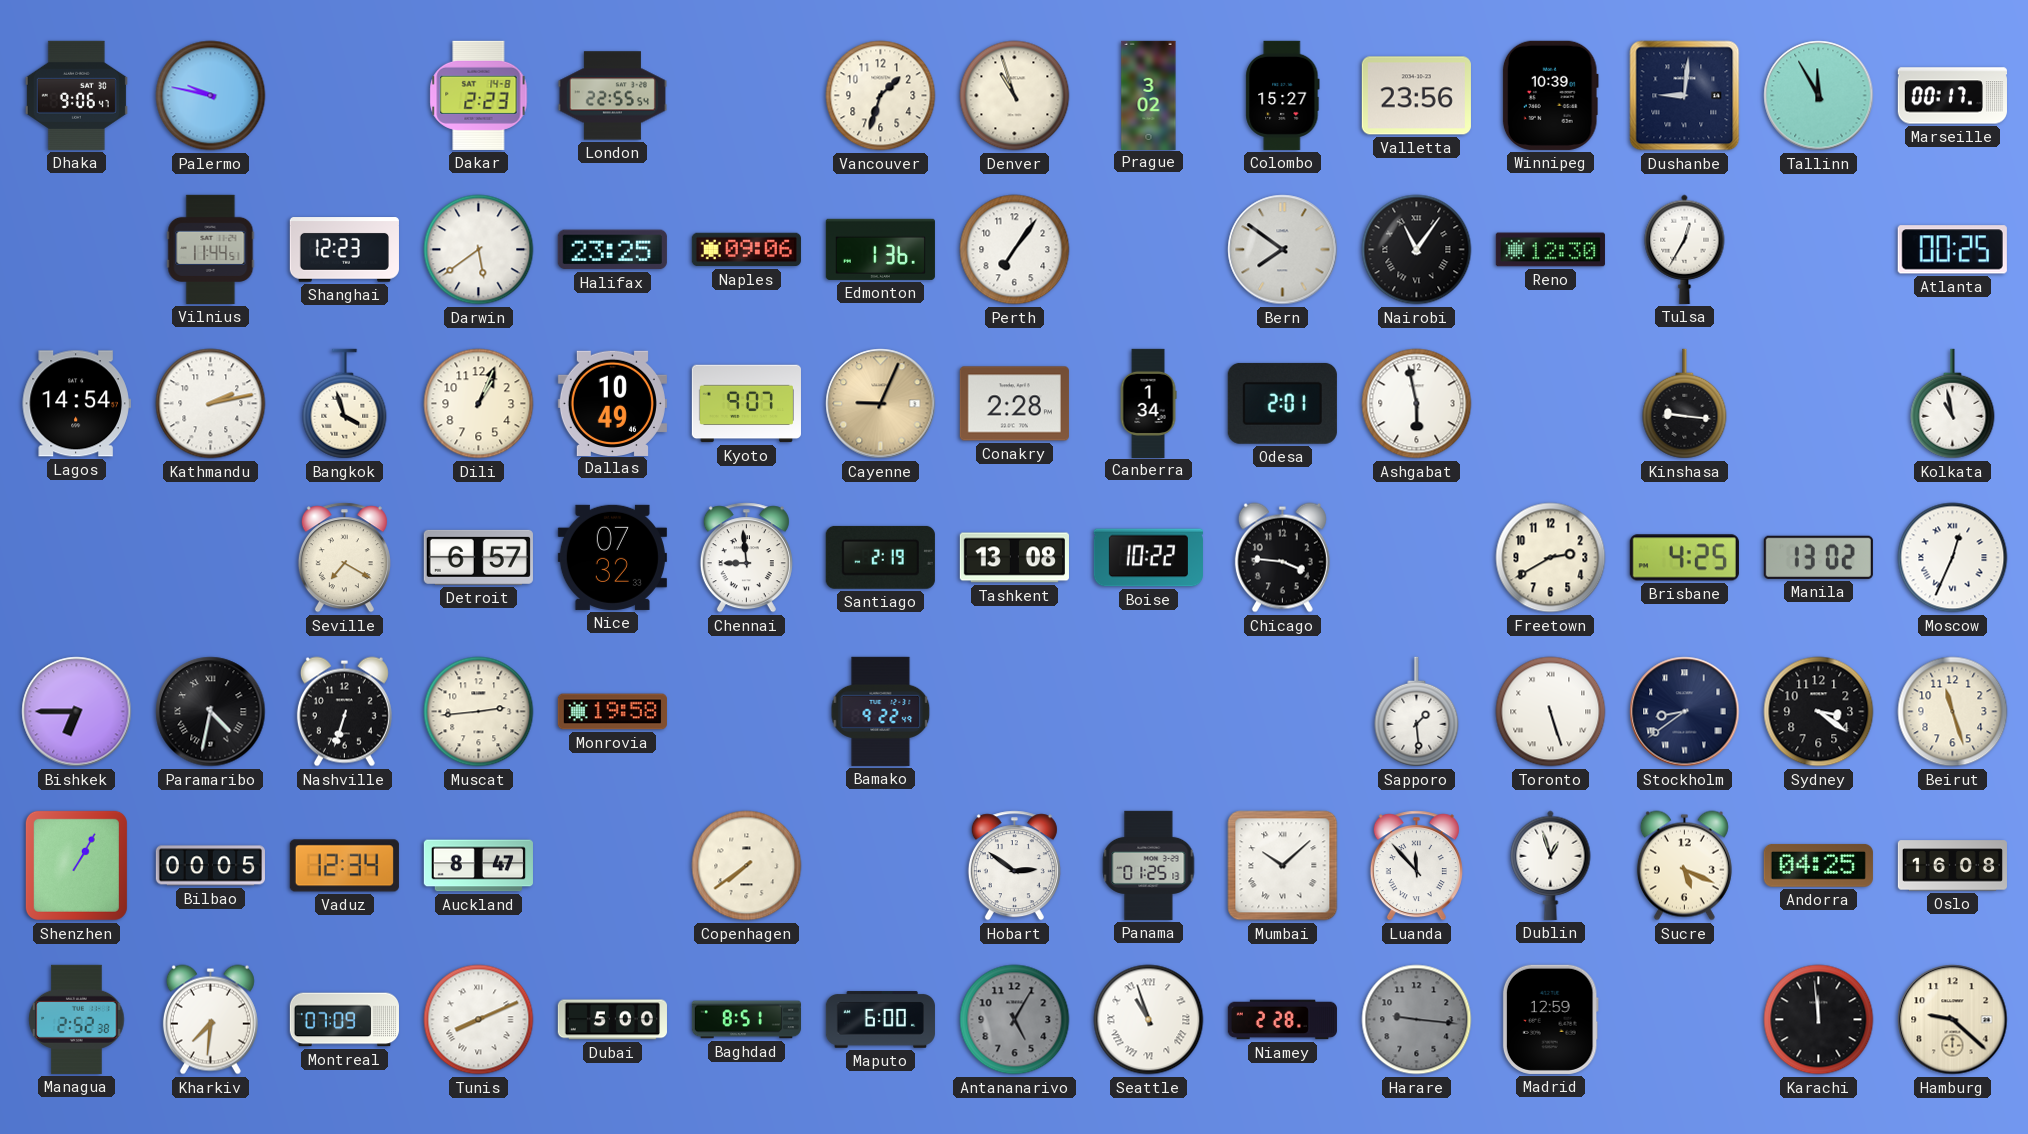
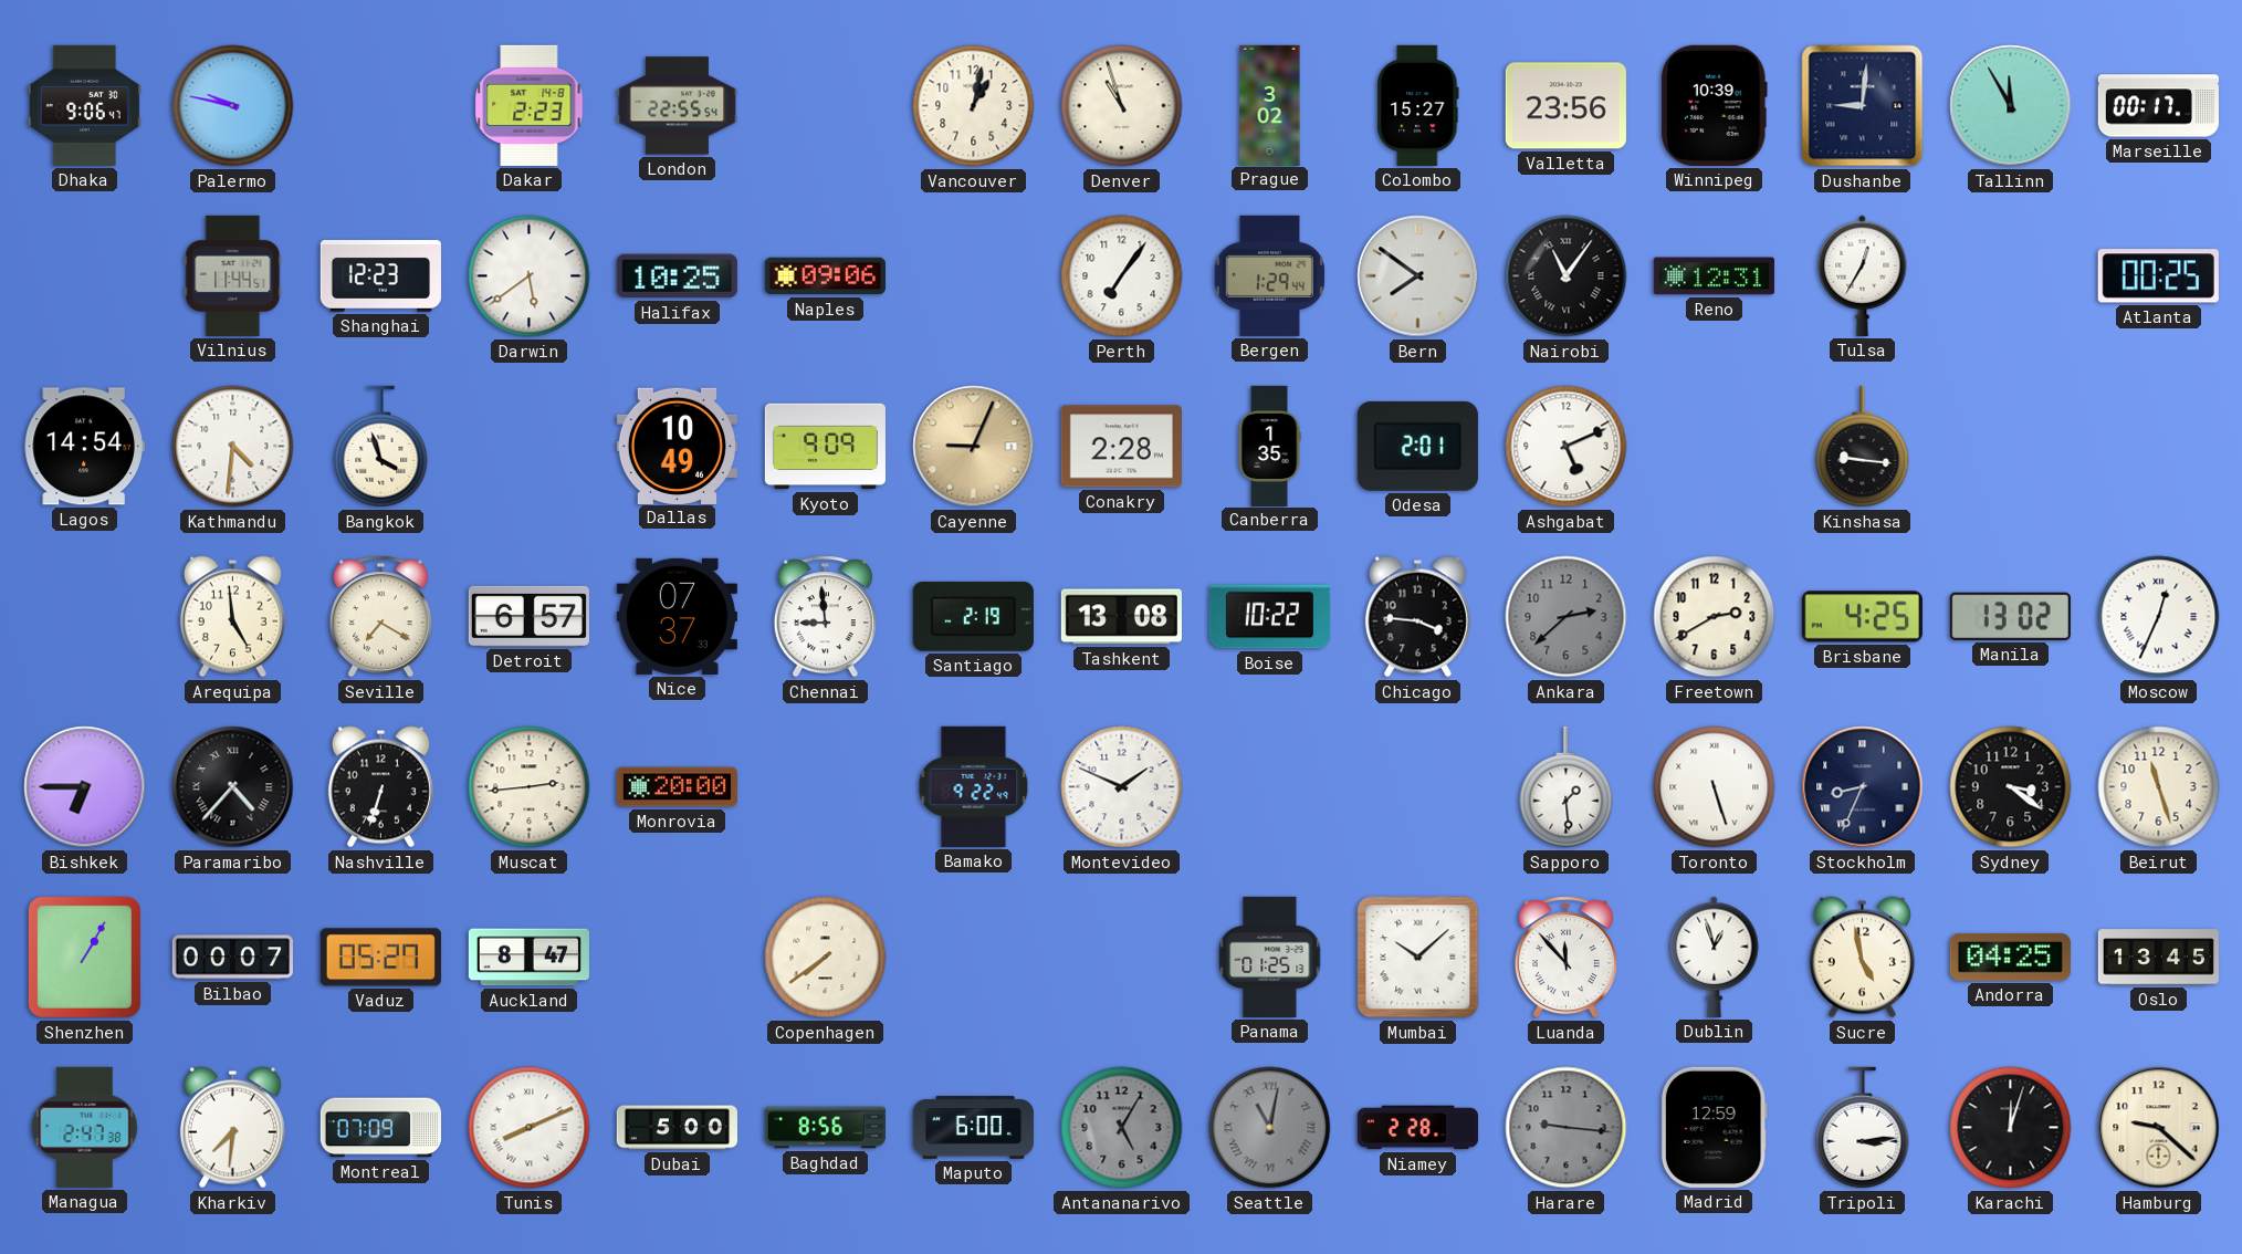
Vancouver: 1:33 -> 1:02 (974, 106)
Halifax: 23:25 -> 10:25 (677, 276)
Edmonton: 1:36 -> none (880, 249)
Bergen: none -> 1:29 (1269, 275)
Reno: 12:30 -> 12:31 (1714, 276)
Kathmandu: 2:13 -> 4:31 (233, 447)
Dili: 1:04 -> none (479, 404)
Kyoto: 9:07 -> 9:09 (825, 447)
Canberra: 1:34 -> 1:35 (1269, 446)
Ashgabat: 5:58 -> 5:11 (1567, 447)
Kolkata: 10:58 -> none (1953, 404)
Arequipa: none -> 4:59 (232, 617)
Nice: 07:32 -> 07:37 (677, 616)
Ankara: none -> 2:38 (1567, 617)
Paramaribo: 4:32 -> 4:37 (233, 787)
Monrovia: 19:58 -> 20:00 (677, 787)
Montevideo: none -> 1:49 (1122, 787)
Stockholm: 8:39 -> 8:34 (1863, 787)
Bilbao: 00:05 -> 00:07 (232, 958)
Vaduz: 12:34 -> 05:27 (380, 958)
Hobart: 2:51 -> none (1014, 866)
Sucre: 5:19 -> 4:58 (1862, 958)
Oslo: 16:08 -> 13:45 (2158, 958)
Managua: 2:52 -> 2:47 (85, 1127)
Baghdad: 8:51 -> 8:56 (825, 1128)
Seattle: 10:57 -> 11:02 (1270, 1128)
Seattle dial: white -> grey (1270, 1128)
Tripoli: none -> 3:14 (1863, 1128)
Karachi: 11:59 -> 12:03 (2011, 1128)
